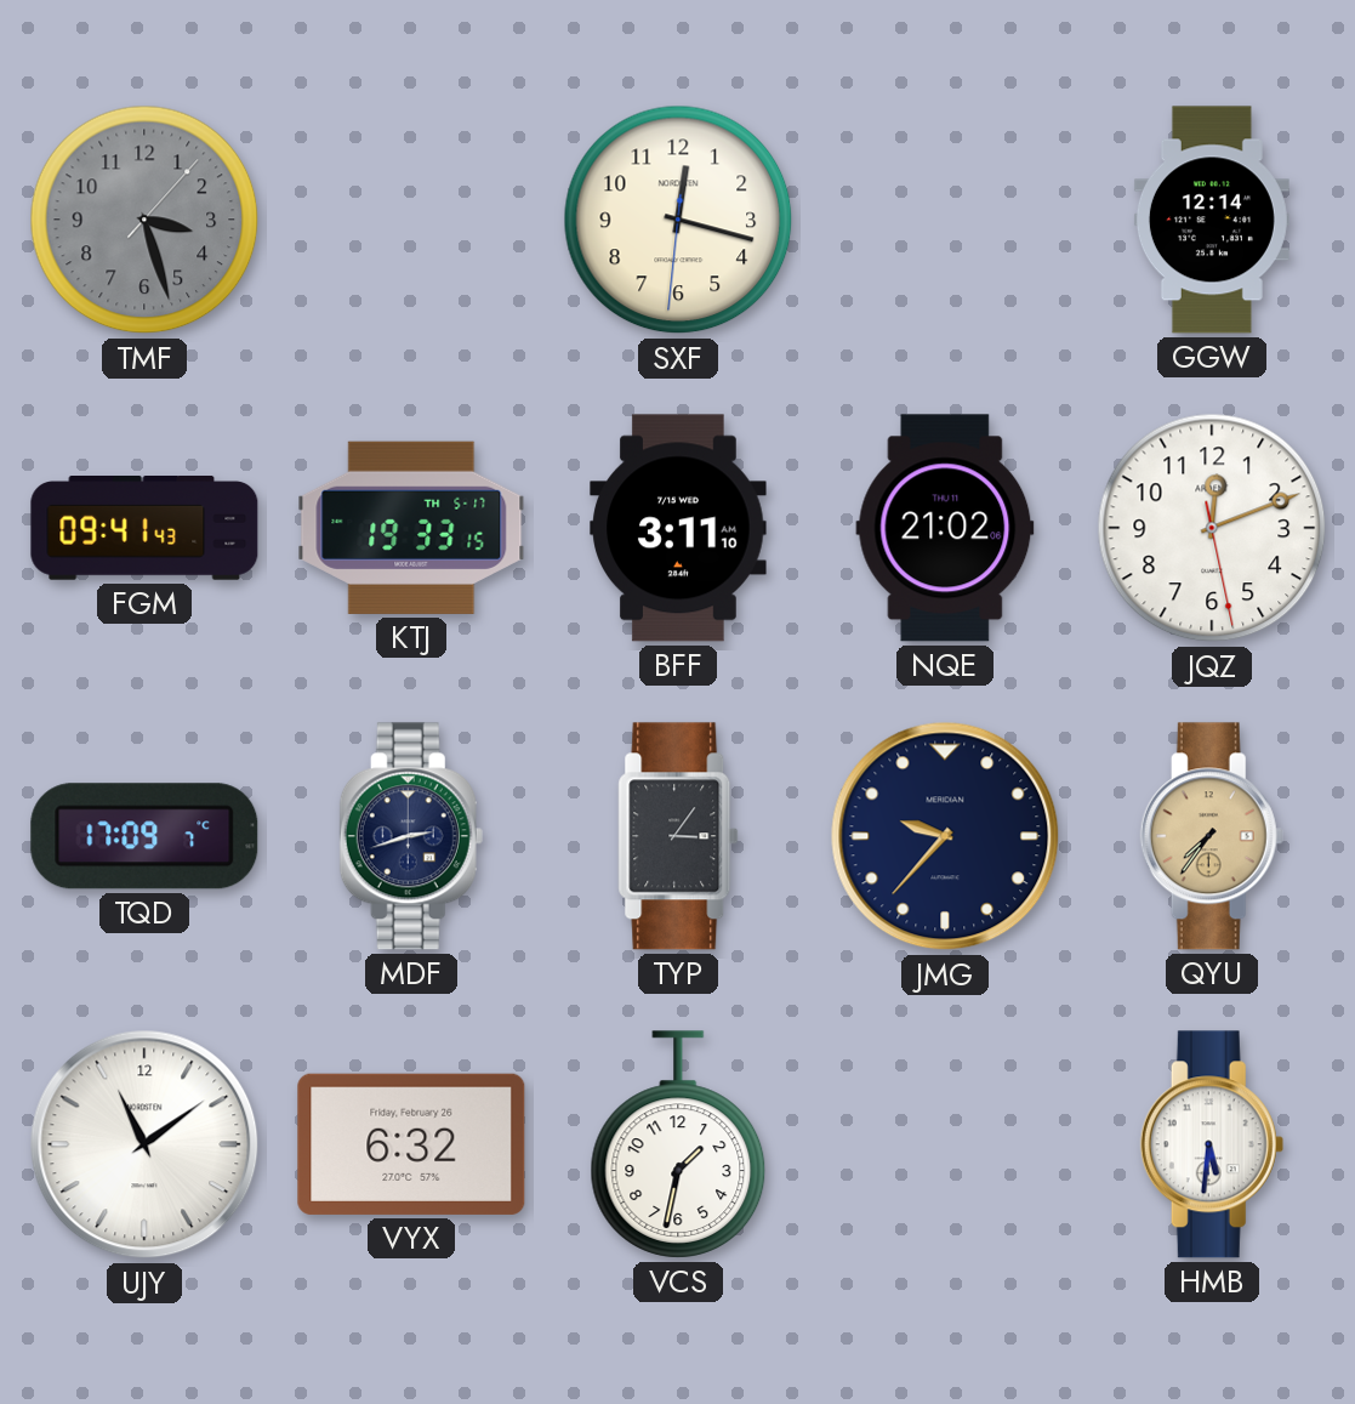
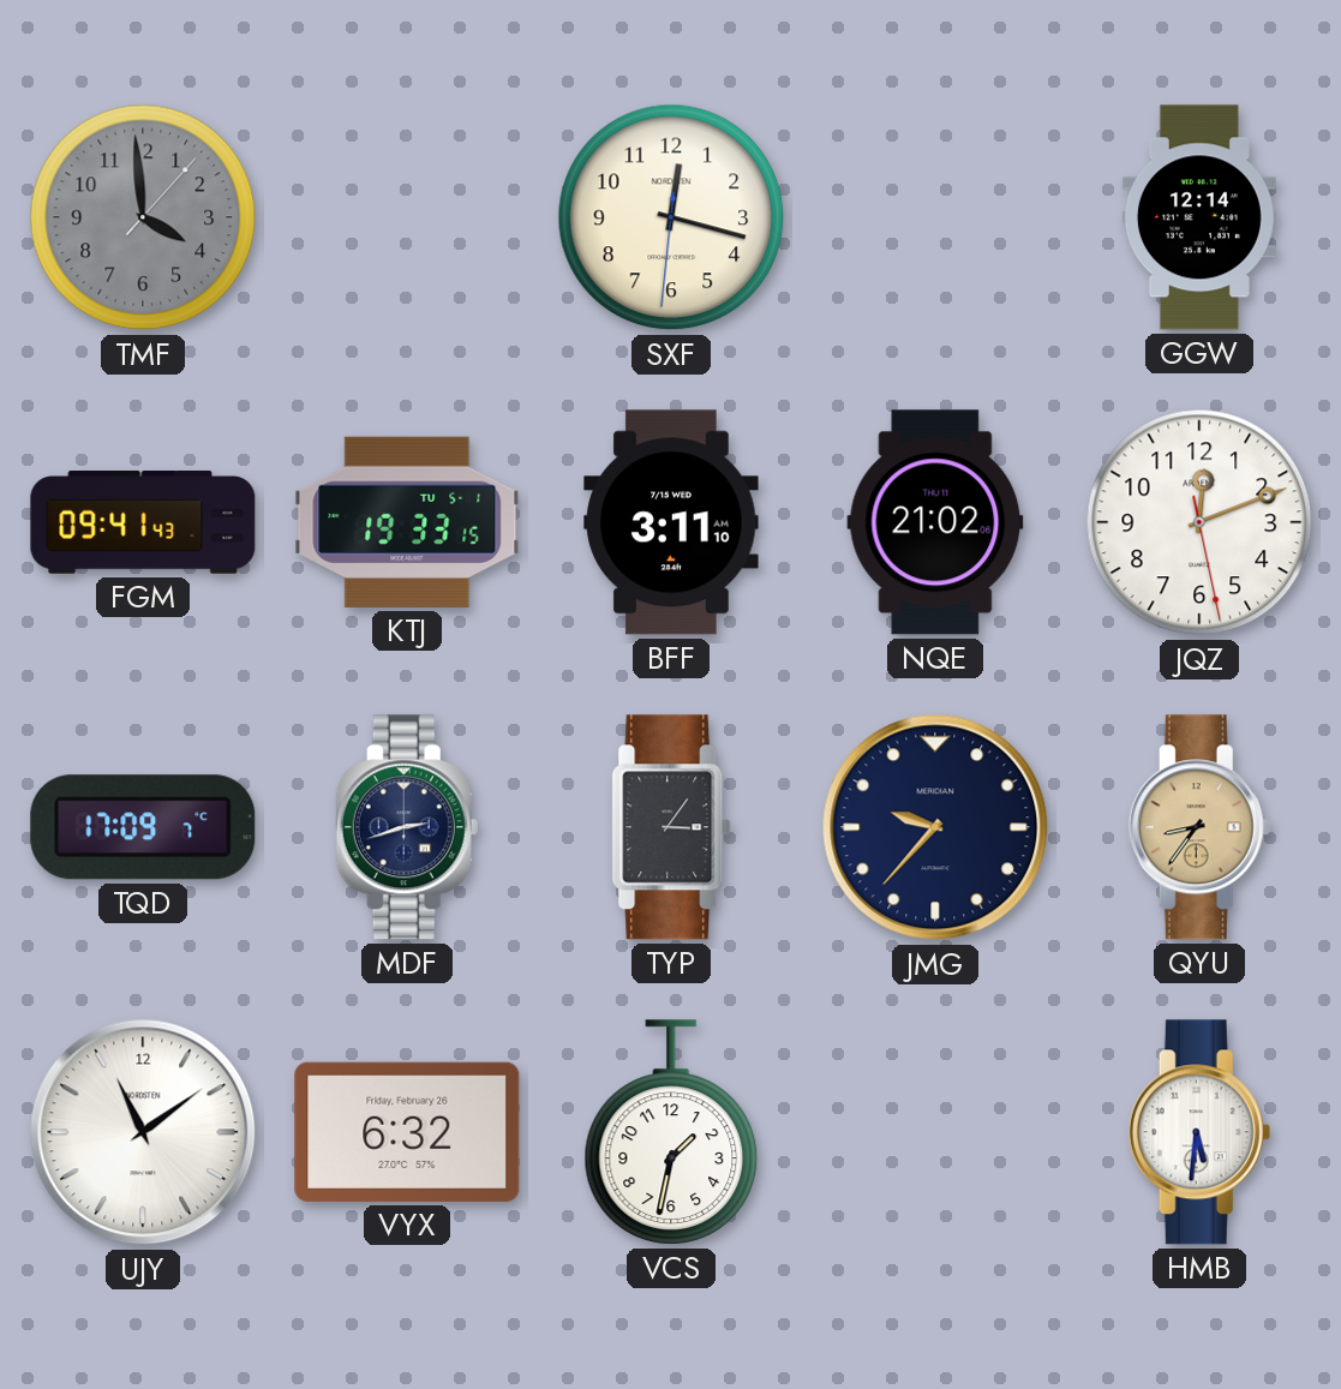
TMF: 3:27 -> 3:59 (143, 217)
KTJ date: TH 5-17 -> TU 5-1 (407, 522)
QYU: 7:36 -> 8:36 (1199, 827)
